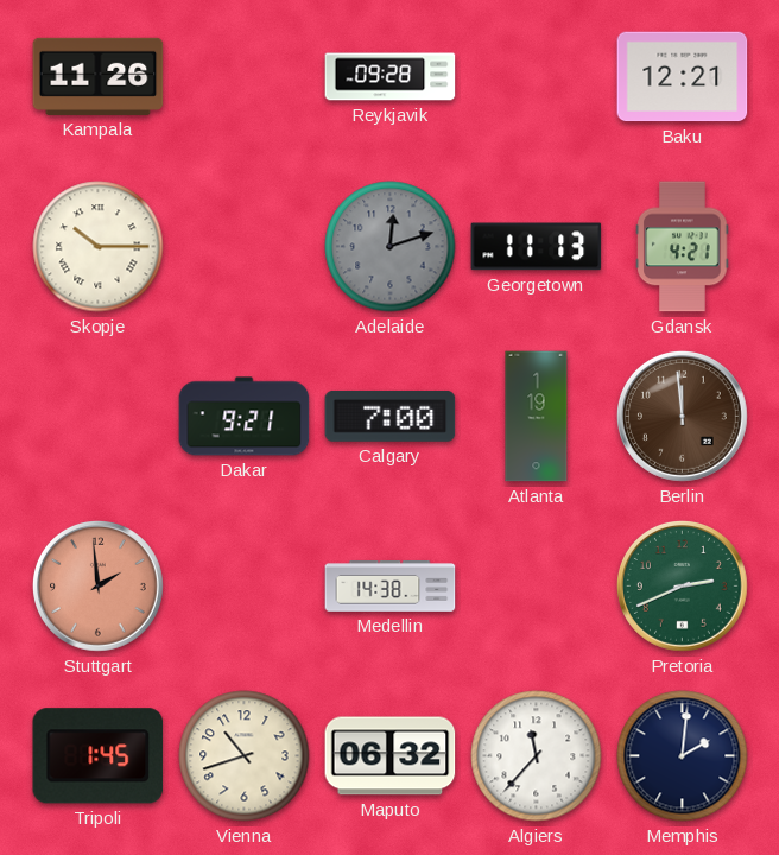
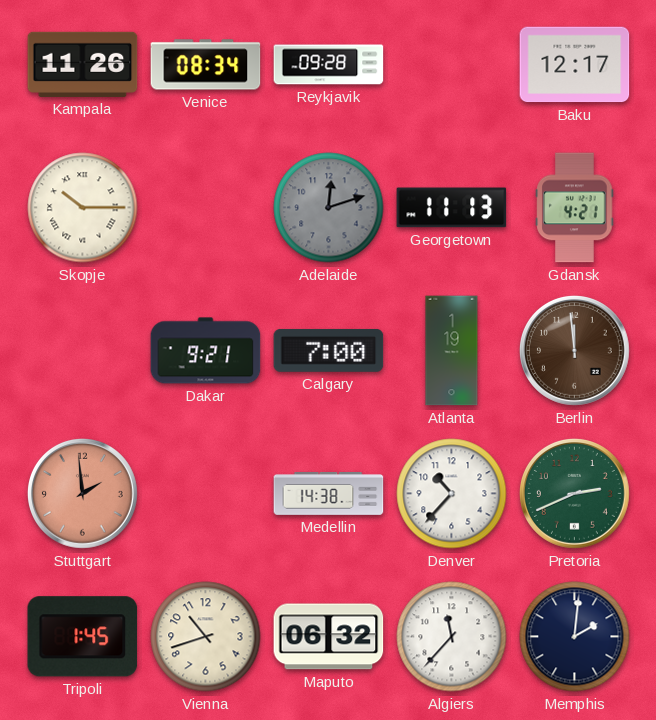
Venice: none -> 08:34 (206, 65)
Baku: 12:21 -> 12:17 (575, 65)
Denver: none -> 10:37 (452, 494)
